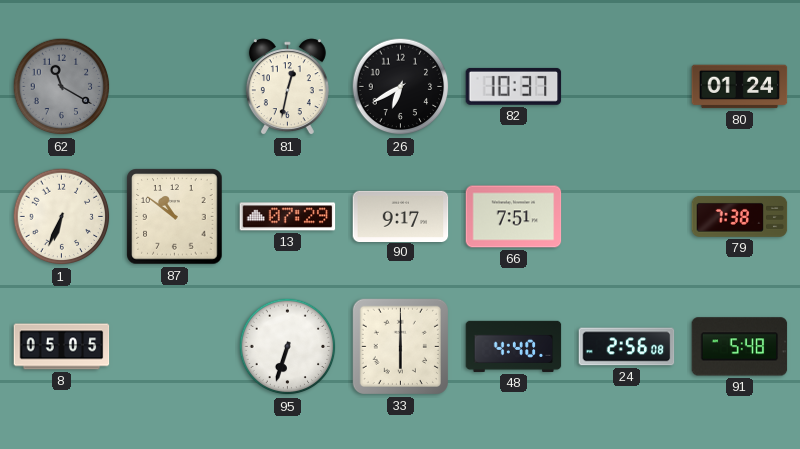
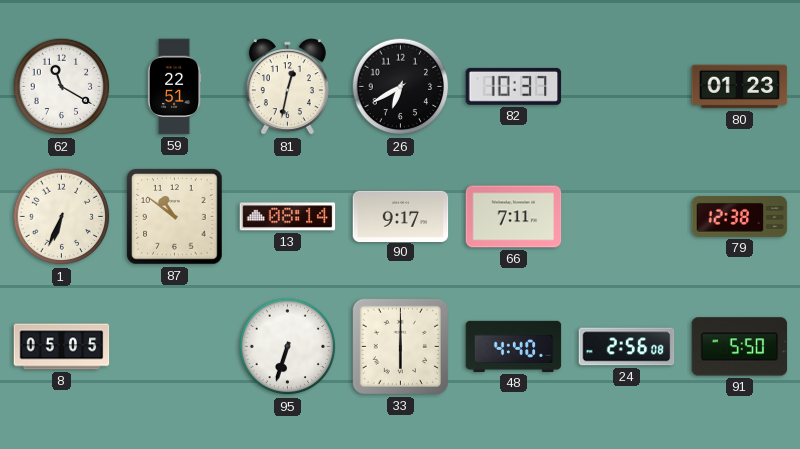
62 dial: grey -> white (62, 87)
59: none -> 22:51 (174, 87)
80: 01:24 -> 01:23 (740, 87)
13: 07:29 -> 08:14 (288, 217)
66: 7:51 -> 7:11 (514, 217)
79: 7:38 -> 12:38 (740, 216)
91: 5:48 -> 5:50 (740, 347)
